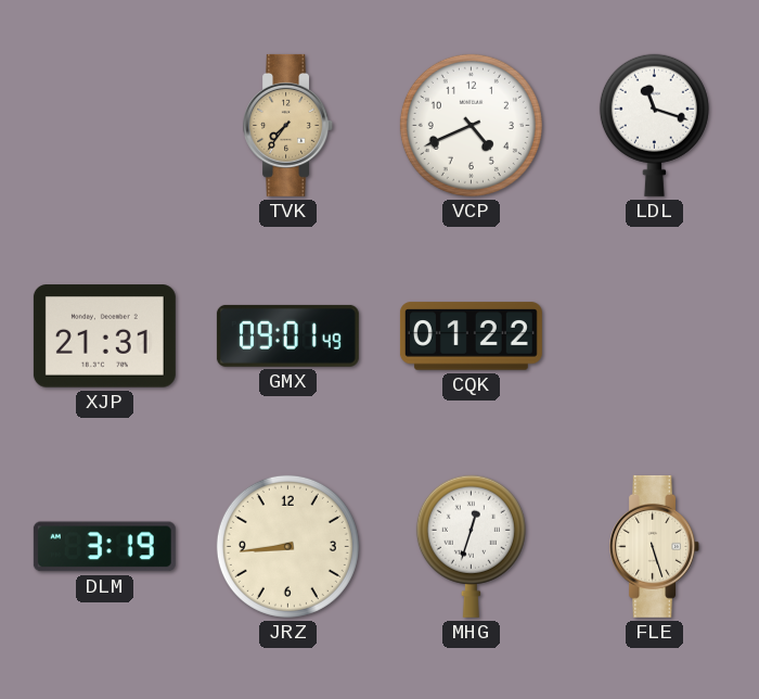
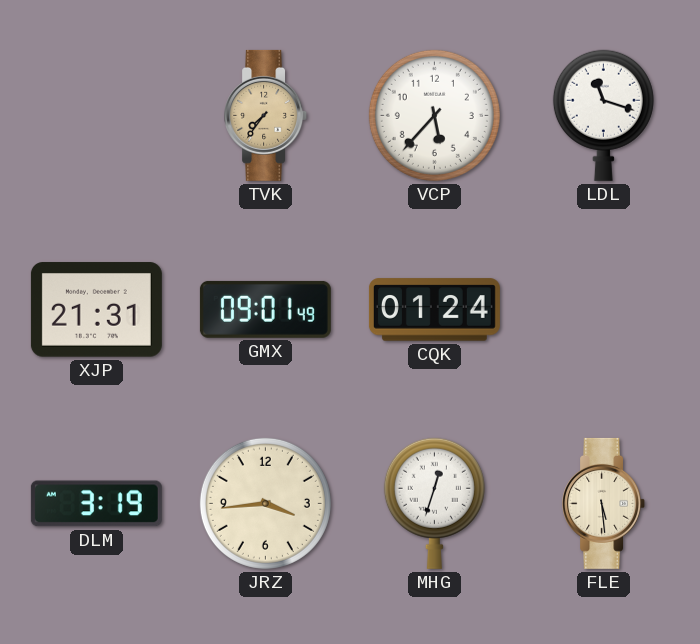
VCP: 4:41 -> 5:37 (434, 115)
CQK: 01:22 -> 01:24 (434, 310)
JRZ: 8:44 -> 3:44 (265, 503)
FLE: 5:27 -> 5:29 (604, 503)
